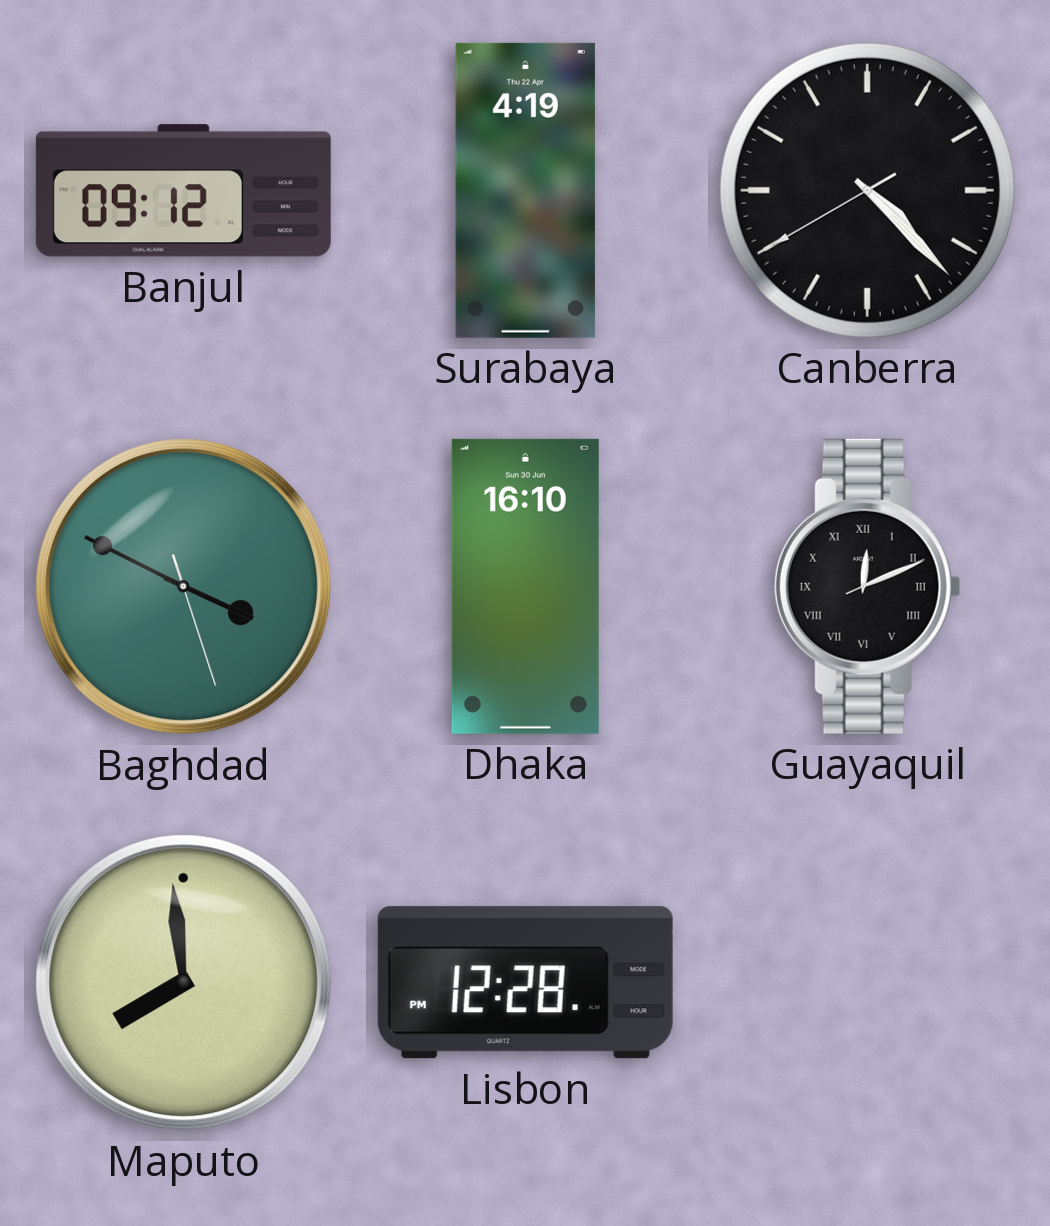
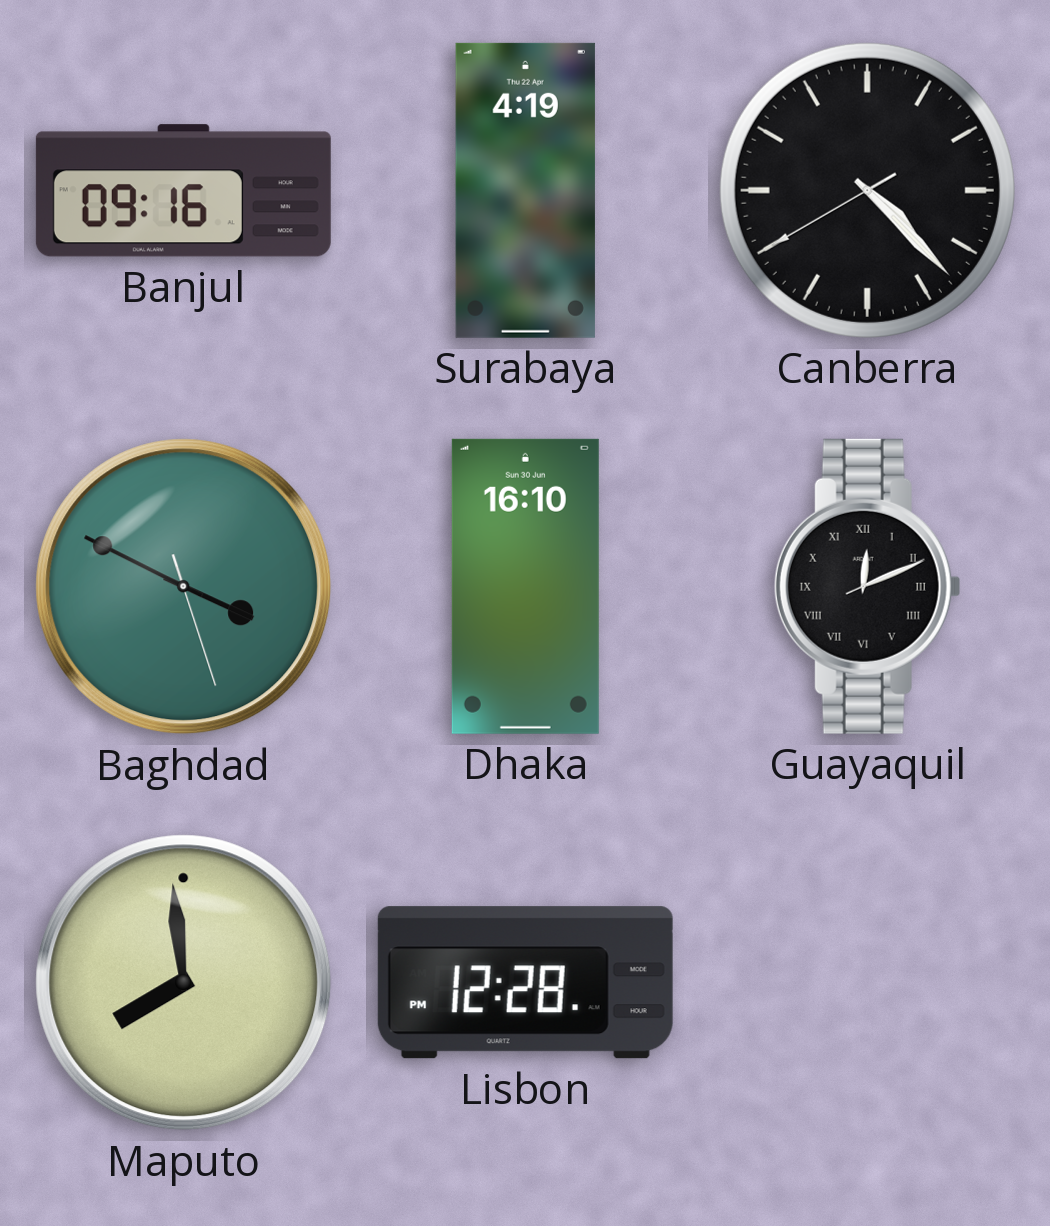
Banjul: 09:12 -> 09:16 (183, 191)
